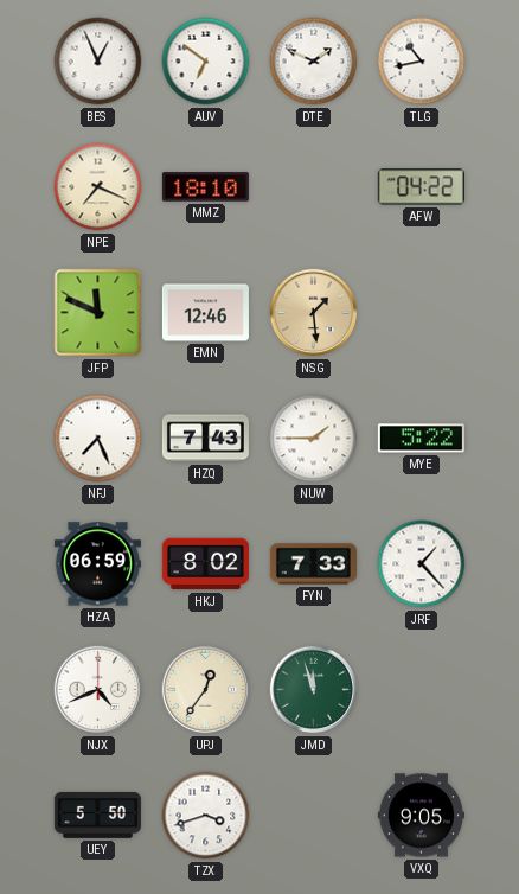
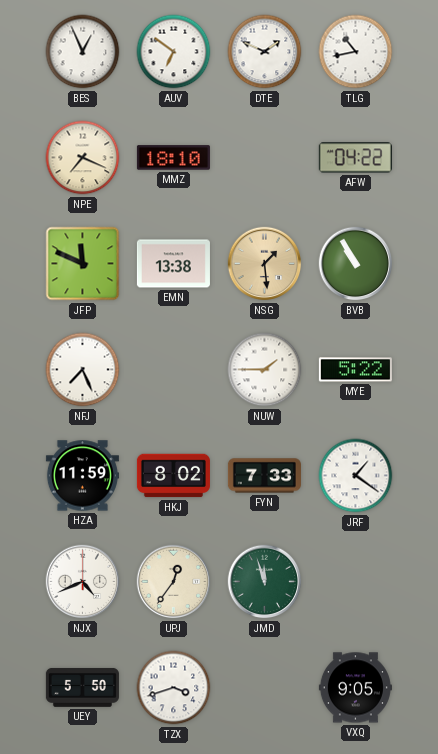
EMN: 12:46 -> 13:38 (173, 264)
BVB: none -> 10:55 (356, 264)
HZQ: 7:43 -> none (205, 439)
HZA: 06:59 -> 11:59 (82, 476)
JRF: 1:23 -> 1:21 (356, 476)
